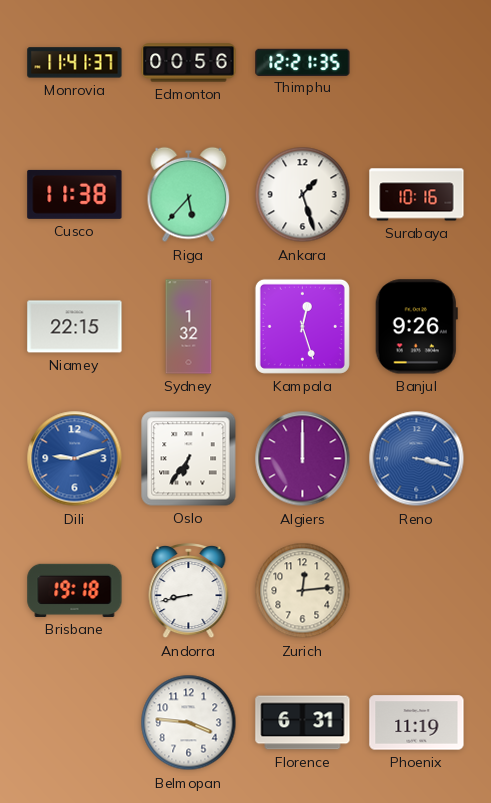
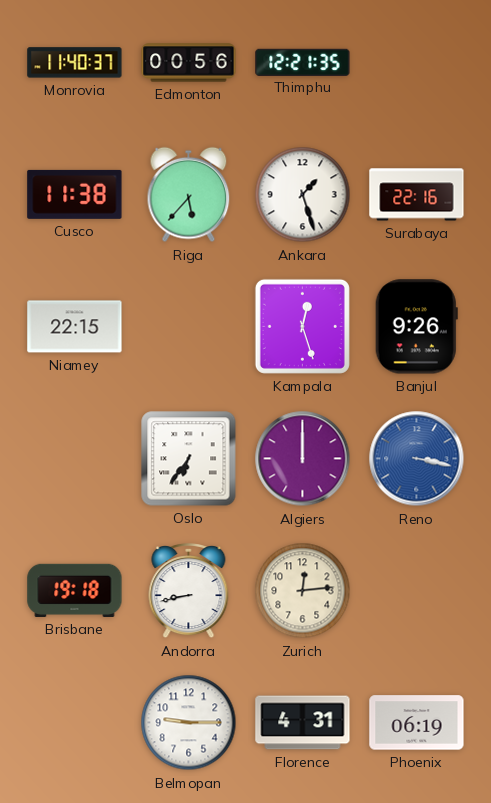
Monrovia: 11:41 -> 11:40 (75, 63)
Surabaya: 10:16 -> 22:16 (417, 195)
Sydney: 1:32 -> none (189, 327)
Dili: 9:12 -> none (75, 459)
Belmopan: 3:46 -> 9:15 (189, 723)
Florence: 6:31 -> 4:31 (303, 723)
Phoenix: 11:19 -> 06:19 (417, 723)
